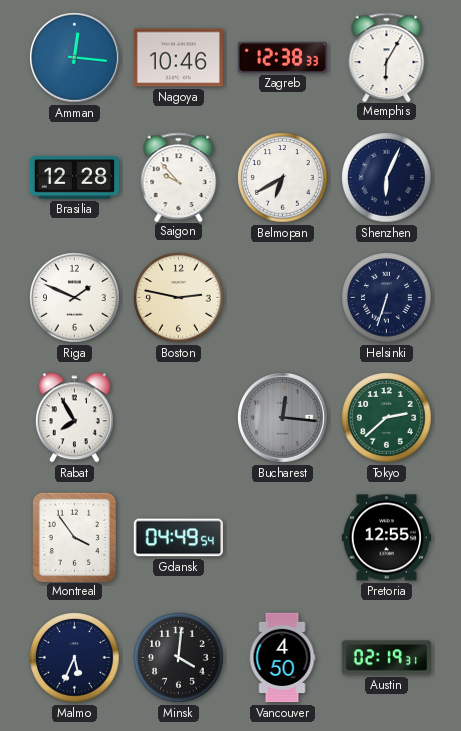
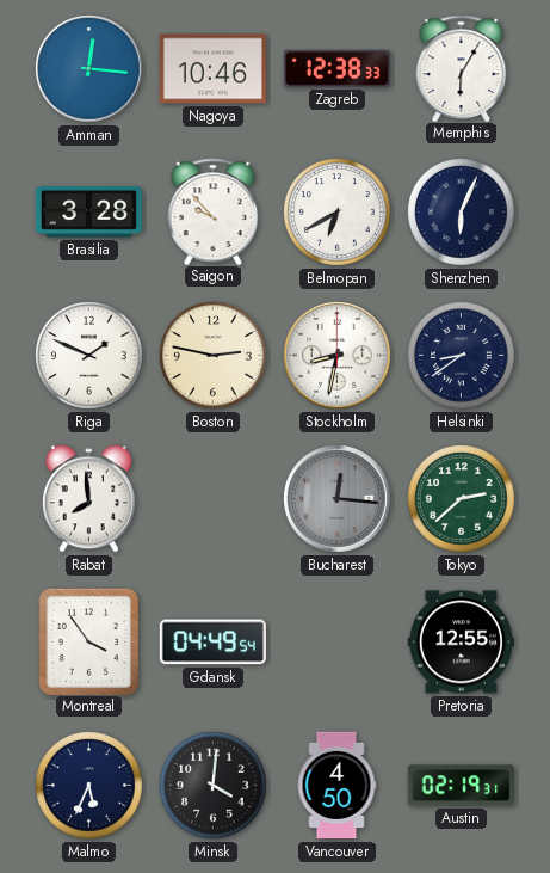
Brasilia: 12:28 -> 3:28 (88, 213)
Stockholm: none -> 8:32 (338, 356)
Helsinki: 6:33 -> 8:39 (462, 356)
Rabat: 7:55 -> 7:59 (88, 499)
